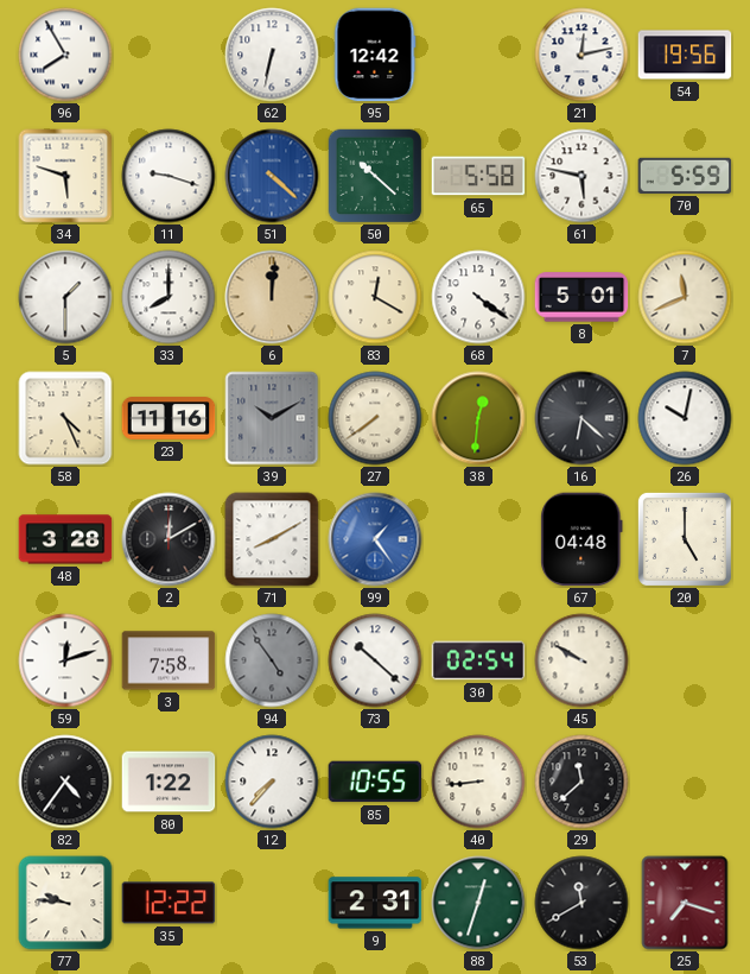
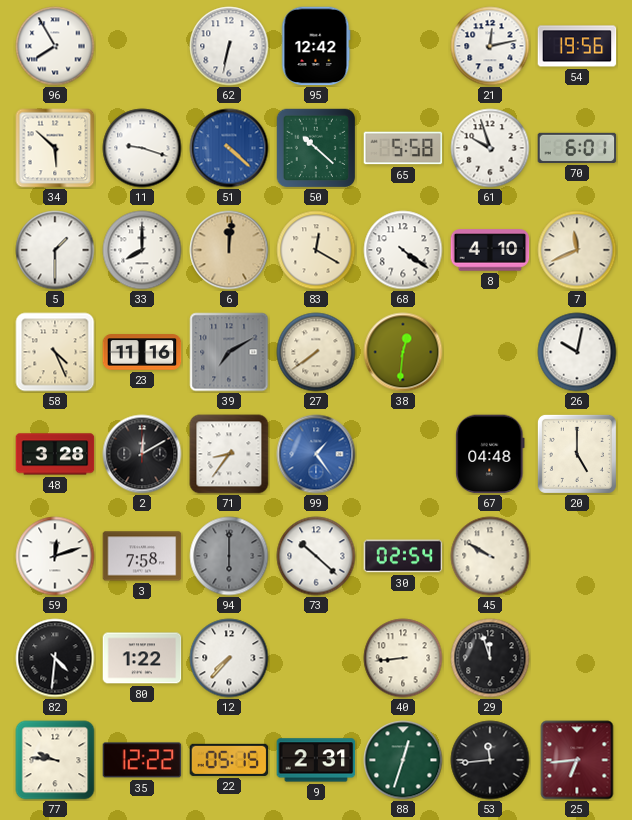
34: 5:48 -> 5:52 (55, 148)
61: 5:47 -> 9:57 (490, 148)
70: 5:59 -> 6:01 (577, 148)
8: 5:01 -> 4:10 (490, 250)
39: 10:10 -> 7:10 (229, 352)
16: 6:22 -> none (581, 418)
71: 8:10 -> 8:36 (229, 454)
94: 4:54 -> 6:00 (229, 556)
82: 4:36 -> 4:31 (55, 658)
85: 10:55 -> none (375, 782)
29: 11:38 -> 11:57 (490, 658)
22: none -> 05:15 (229, 760)
53: 11:40 -> 11:44 (490, 760)
25: 7:18 -> 6:44 (577, 760)
